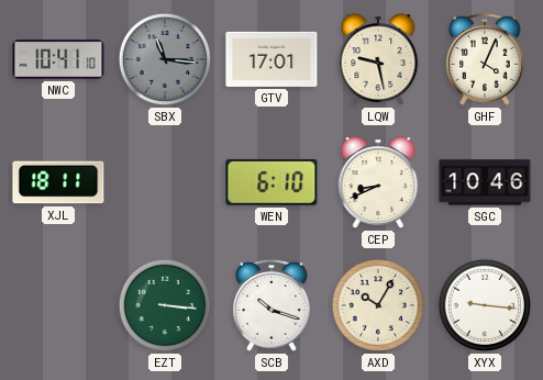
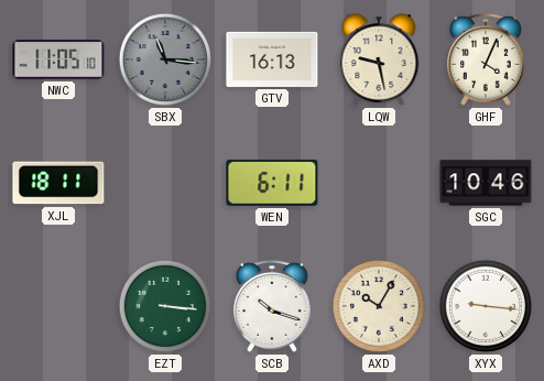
NWC: 10:41 -> 11:05 (58, 61)
GTV: 17:01 -> 16:13 (272, 59)
WEN: 6:10 -> 6:11 (272, 183)
CEP: 8:41 -> none (378, 182)
